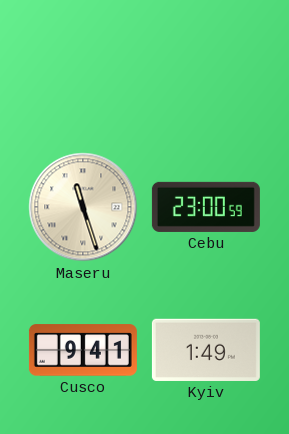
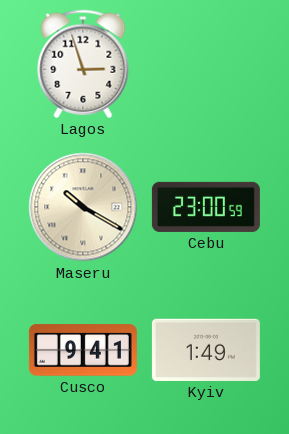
Lagos: none -> 2:57 (83, 64)
Maseru: 11:27 -> 10:20 (83, 207)
